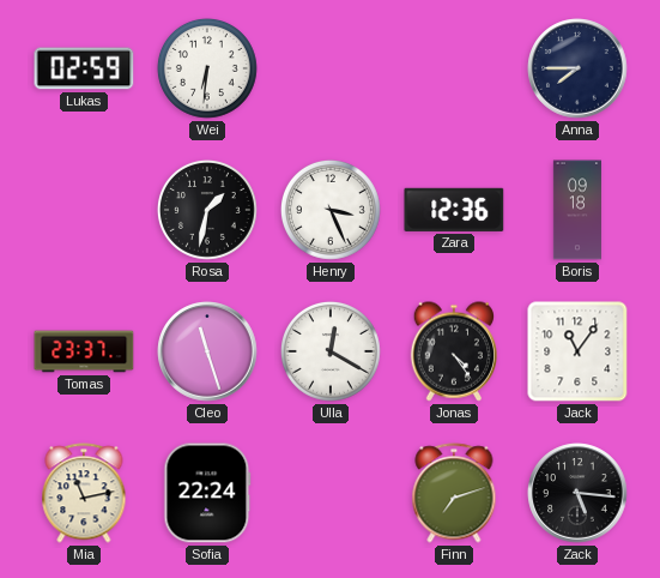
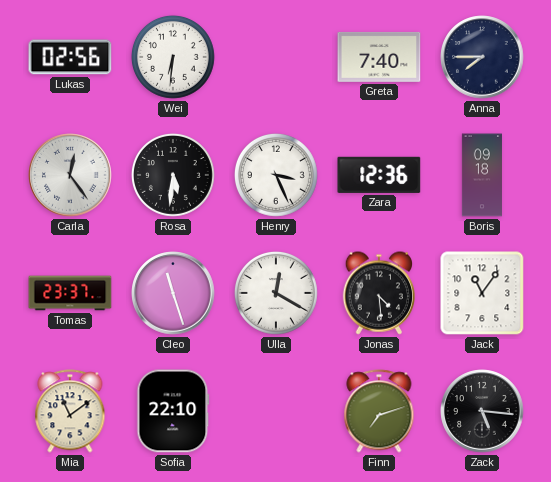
Lukas: 02:59 -> 02:56 (70, 57)
Greta: none -> 7:40 (379, 57)
Carla: none -> 12:24 (70, 175)
Rosa: 1:32 -> 5:31 (173, 175)
Jonas: 4:24 -> 4:29 (378, 293)
Mia: 11:13 -> 11:09 (70, 411)
Sofia: 22:24 -> 22:10 (173, 411)
